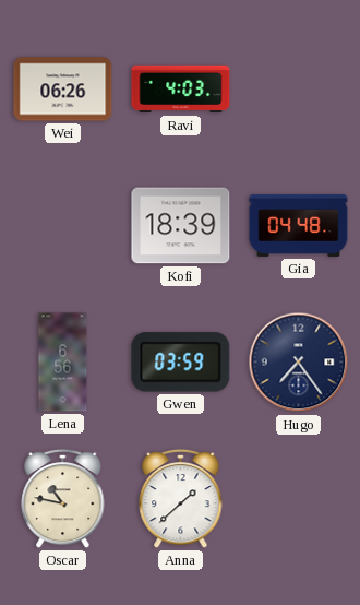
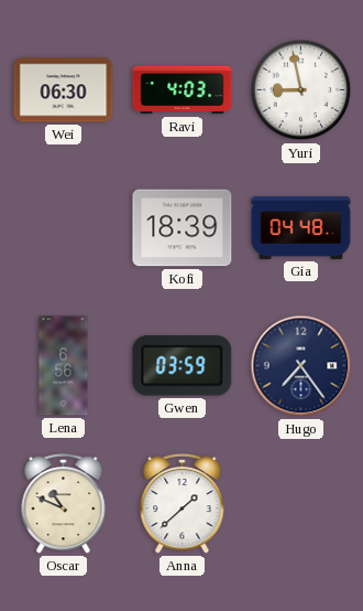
Wei: 06:26 -> 06:30 (64, 90)
Yuri: none -> 8:58 (301, 90)
Oscar: 10:47 -> 10:49 (64, 503)
